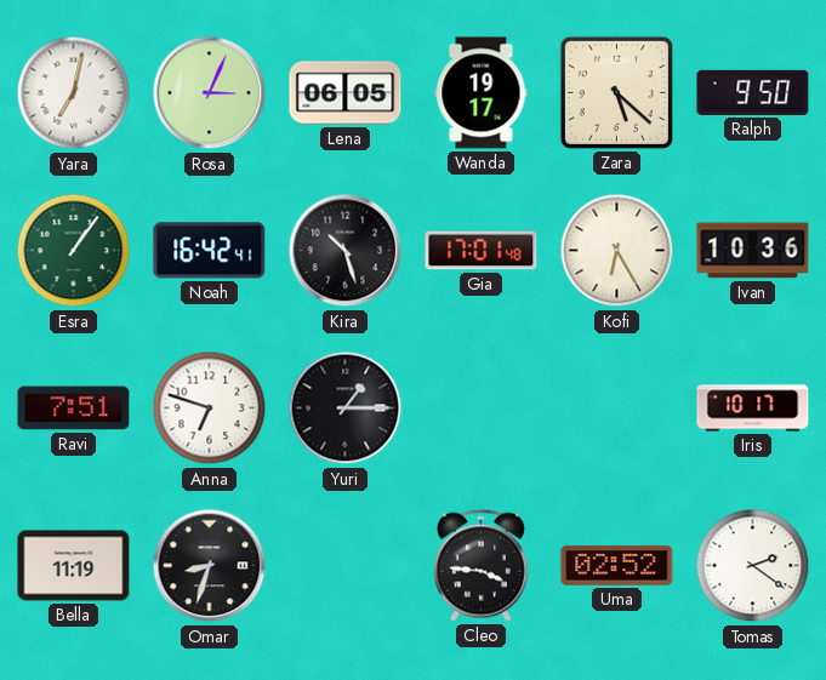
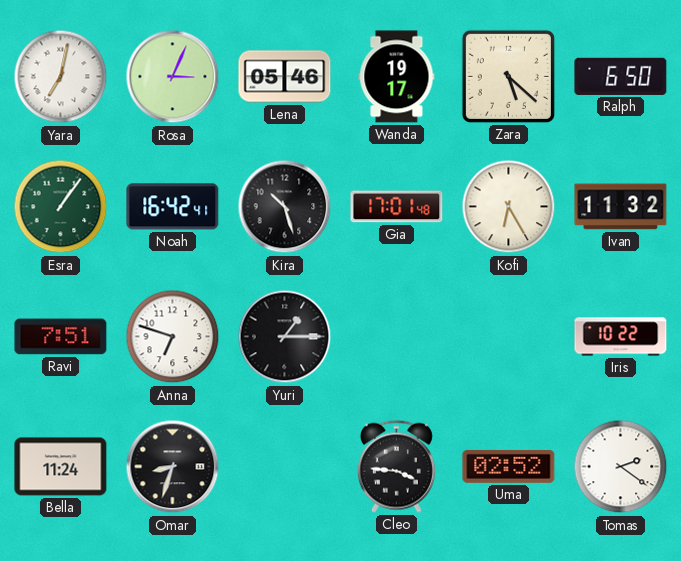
Lena: 06:05 -> 05:46 (285, 77)
Ralph: 9:50 -> 6:50 (621, 76)
Ivan: 10:36 -> 11:32 (621, 207)
Iris: 10:17 -> 10:22 (621, 337)
Bella: 11:19 -> 11:24 (61, 467)
